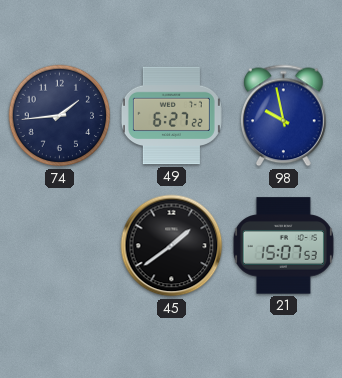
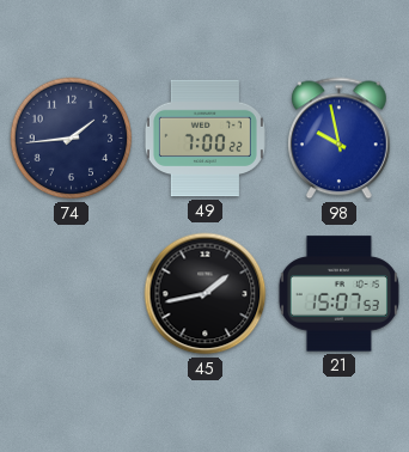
49: 6:27 -> 7:00 (204, 139)
45: 1:39 -> 1:43 (206, 294)
